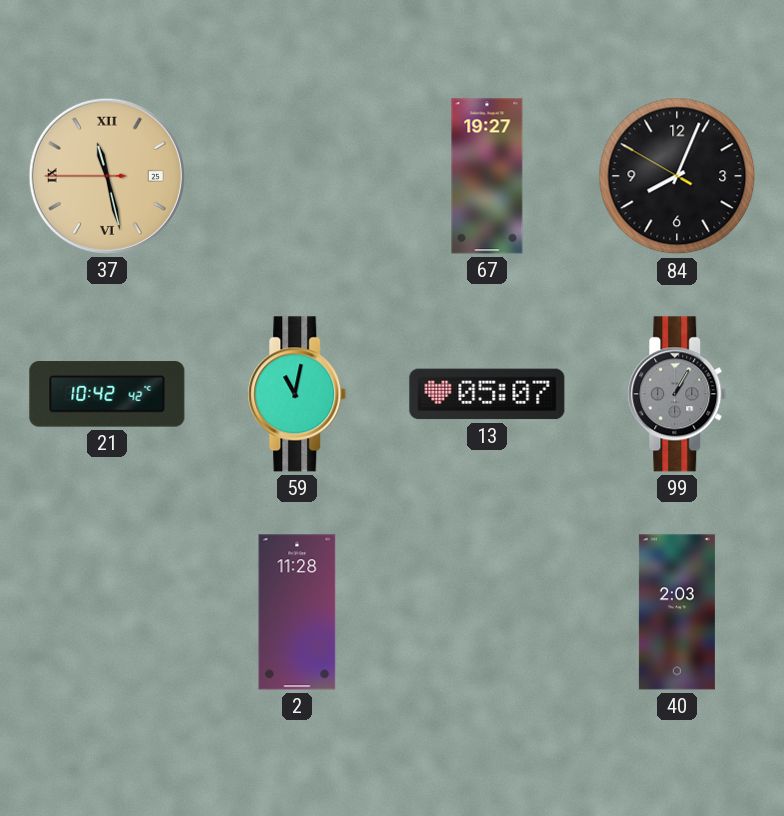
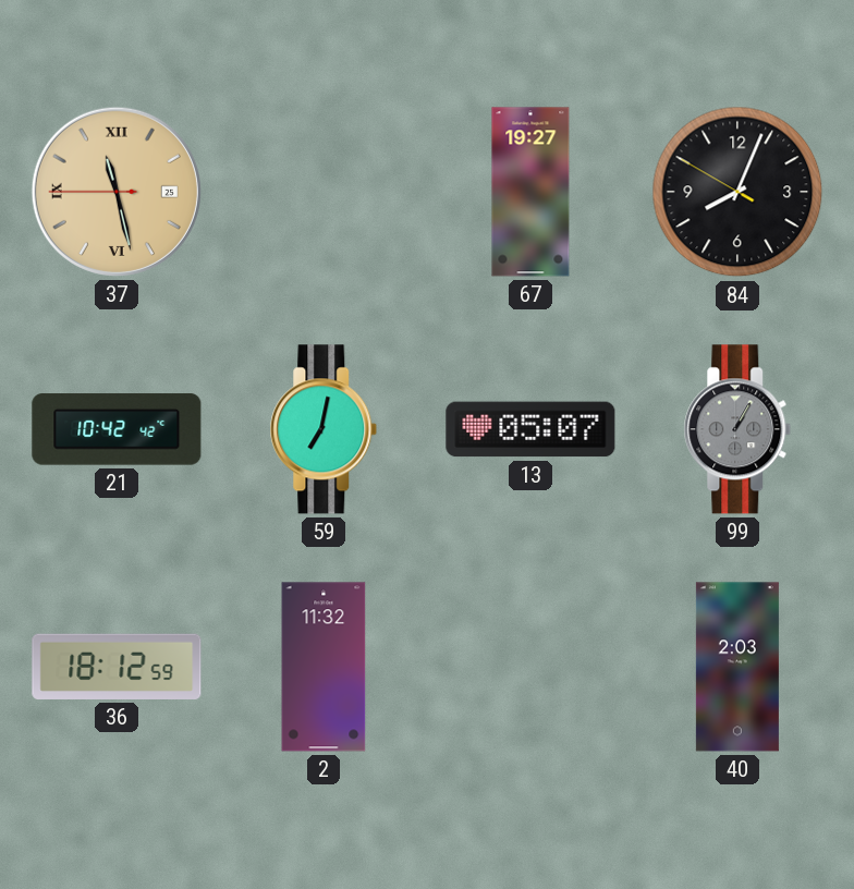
59: 11:02 -> 7:02 (324, 429)
36: none -> 18:12 (117, 667)
2: 11:28 -> 11:32 (324, 667)
